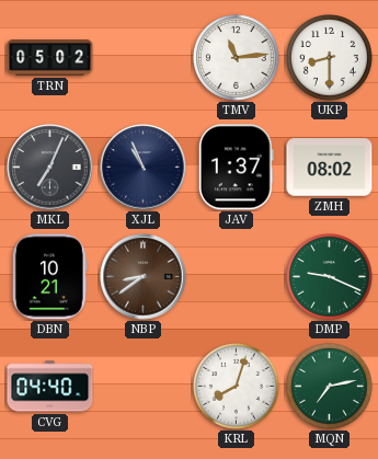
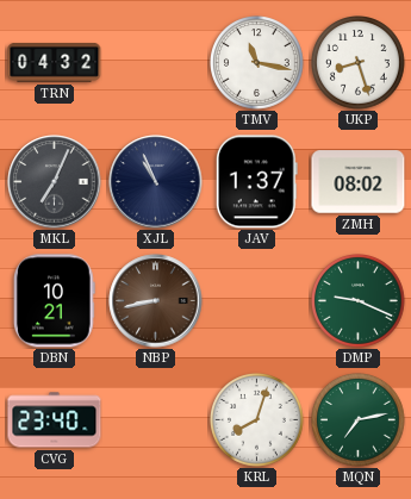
TRN: 05:02 -> 04:32 (55, 63)
TMV: 11:14 -> 11:17 (257, 63)
UKP: 8:30 -> 8:27 (359, 63)
NBP: 8:39 -> 8:43 (156, 301)
CVG: 04:40 -> 23:40 (55, 420)
